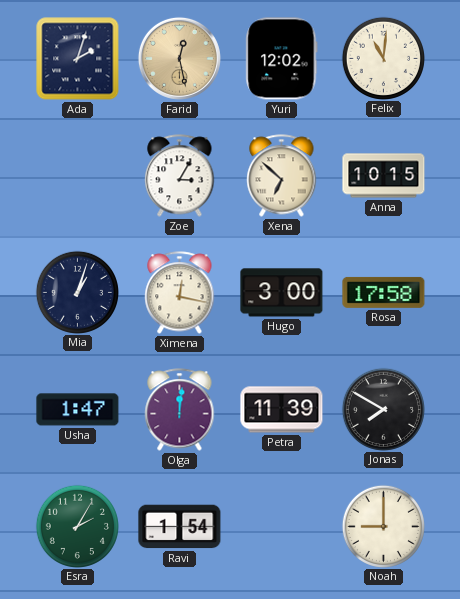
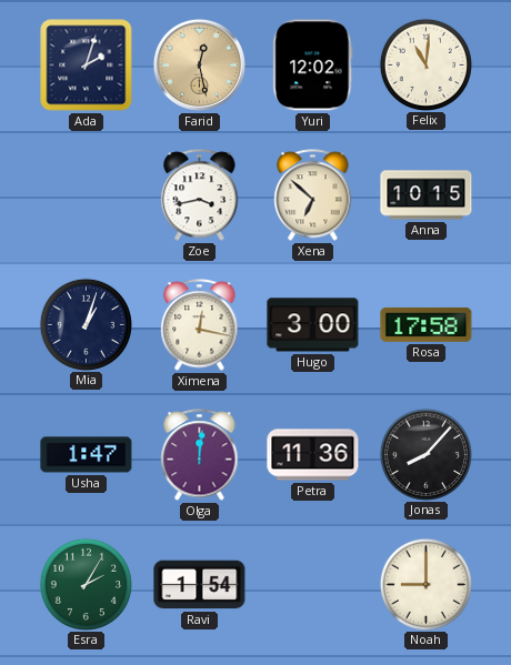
Zoe: 3:05 -> 3:43 (200, 195)
Petra: 11:39 -> 11:36 (313, 455)
Jonas: 7:50 -> 8:07 (425, 454)
